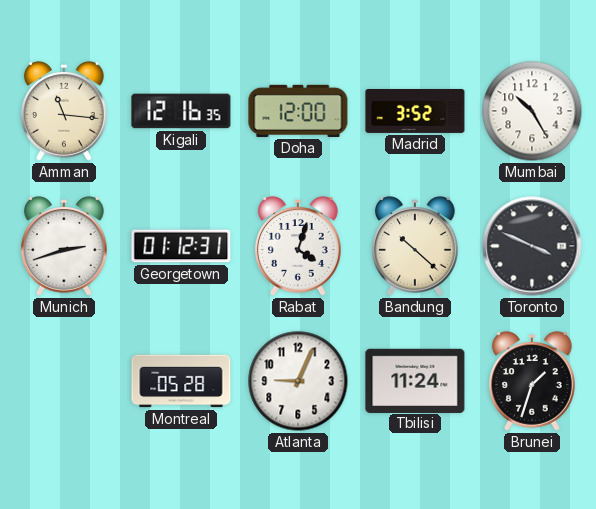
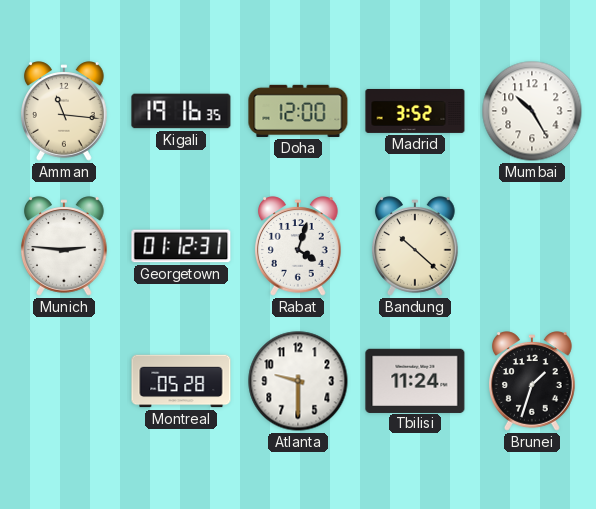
Kigali: 12:16 -> 19:16 (181, 111)
Munich: 2:42 -> 2:46 (65, 246)
Toronto: 3:49 -> none (532, 246)
Atlanta: 9:04 -> 9:30 (298, 381)
